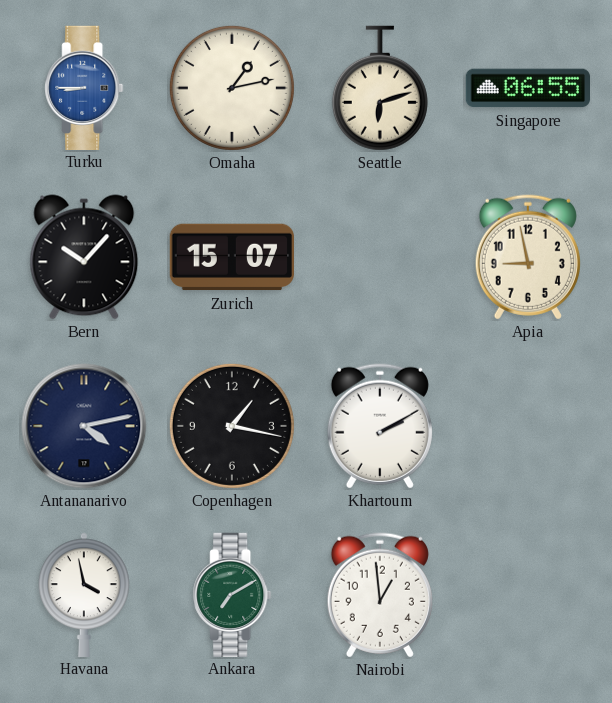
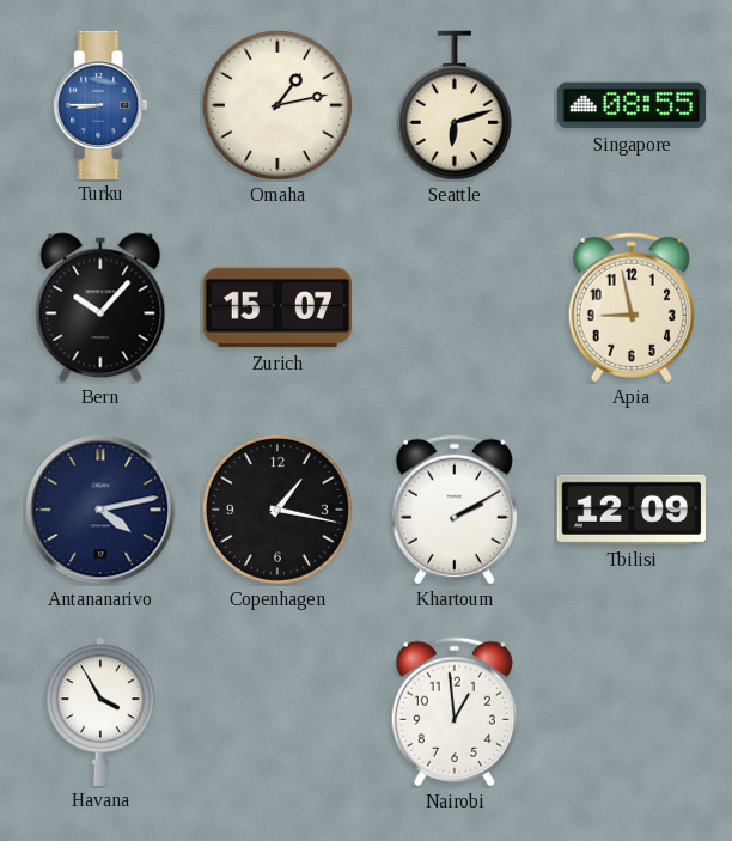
Singapore: 06:55 -> 08:55 (630, 105)
Tbilisi: none -> 12:09 (630, 510)
Havana: 3:58 -> 3:55 (100, 711)
Ankara: 7:10 -> none (232, 594)
